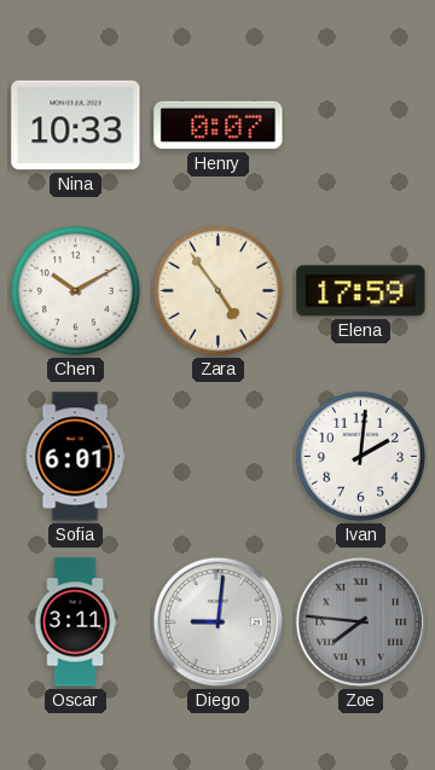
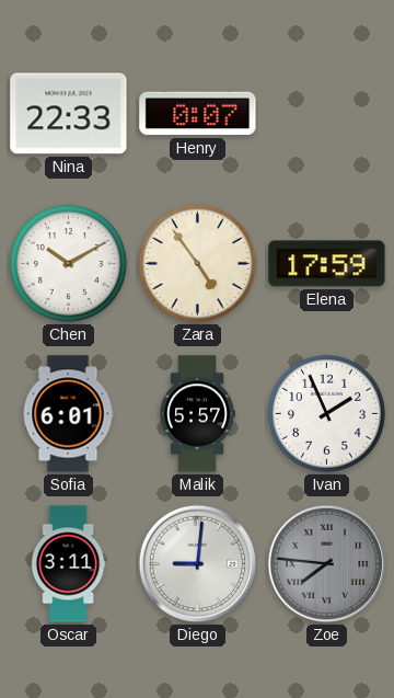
Nina: 10:33 -> 22:33 (69, 114)
Malik: none -> 5:57 (197, 414)
Ivan: 2:01 -> 1:56 (326, 413)
